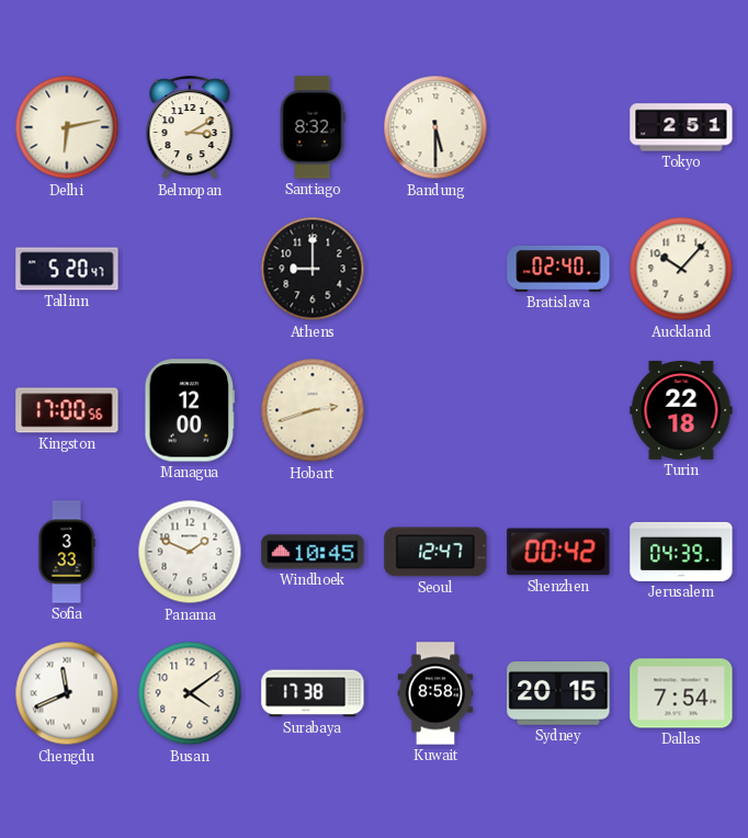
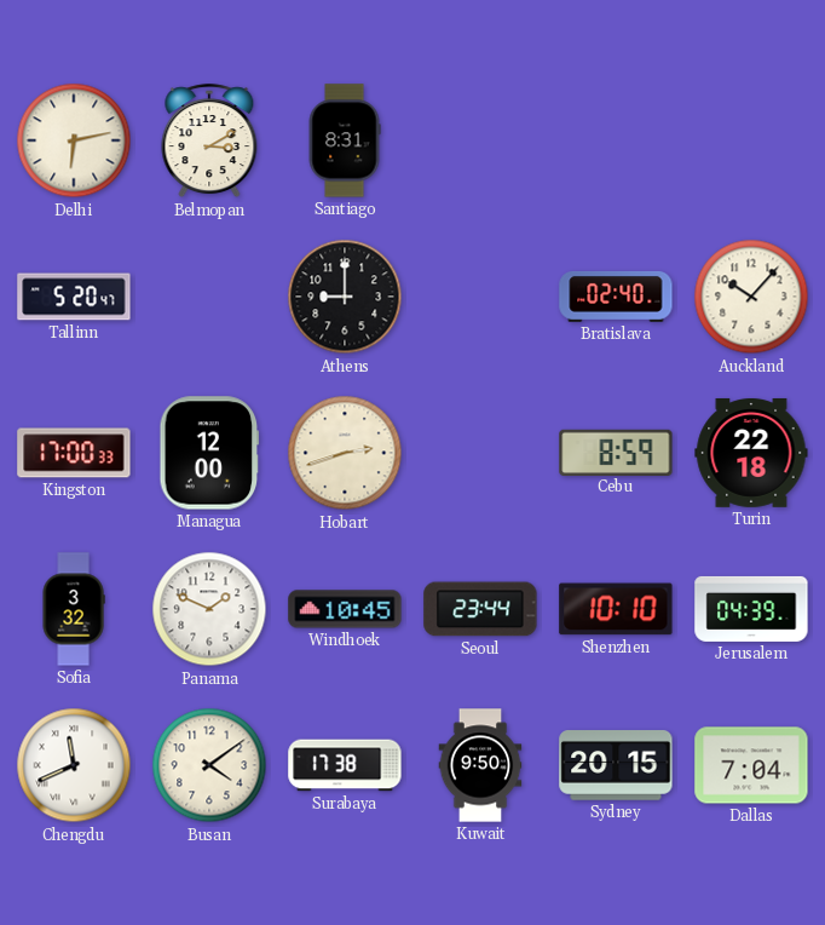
Santiago: 8:32 -> 8:31 (345, 140)
Bandung: 5:30 -> none (435, 127)
Tokyo: 2:51 -> none (681, 127)
Kingston: 17:00:56 -> 17:00:33 (74, 453)
Cebu: none -> 8:59 (616, 452)
Sofia: 3:33 -> 3:32 (74, 609)
Seoul: 12:47 -> 23:44 (480, 609)
Shenzhen: 00:42 -> 10:10 (616, 609)
Kuwait: 8:58 -> 9:50 (480, 765)
Dallas: 7:54 -> 7:04 (751, 765)
